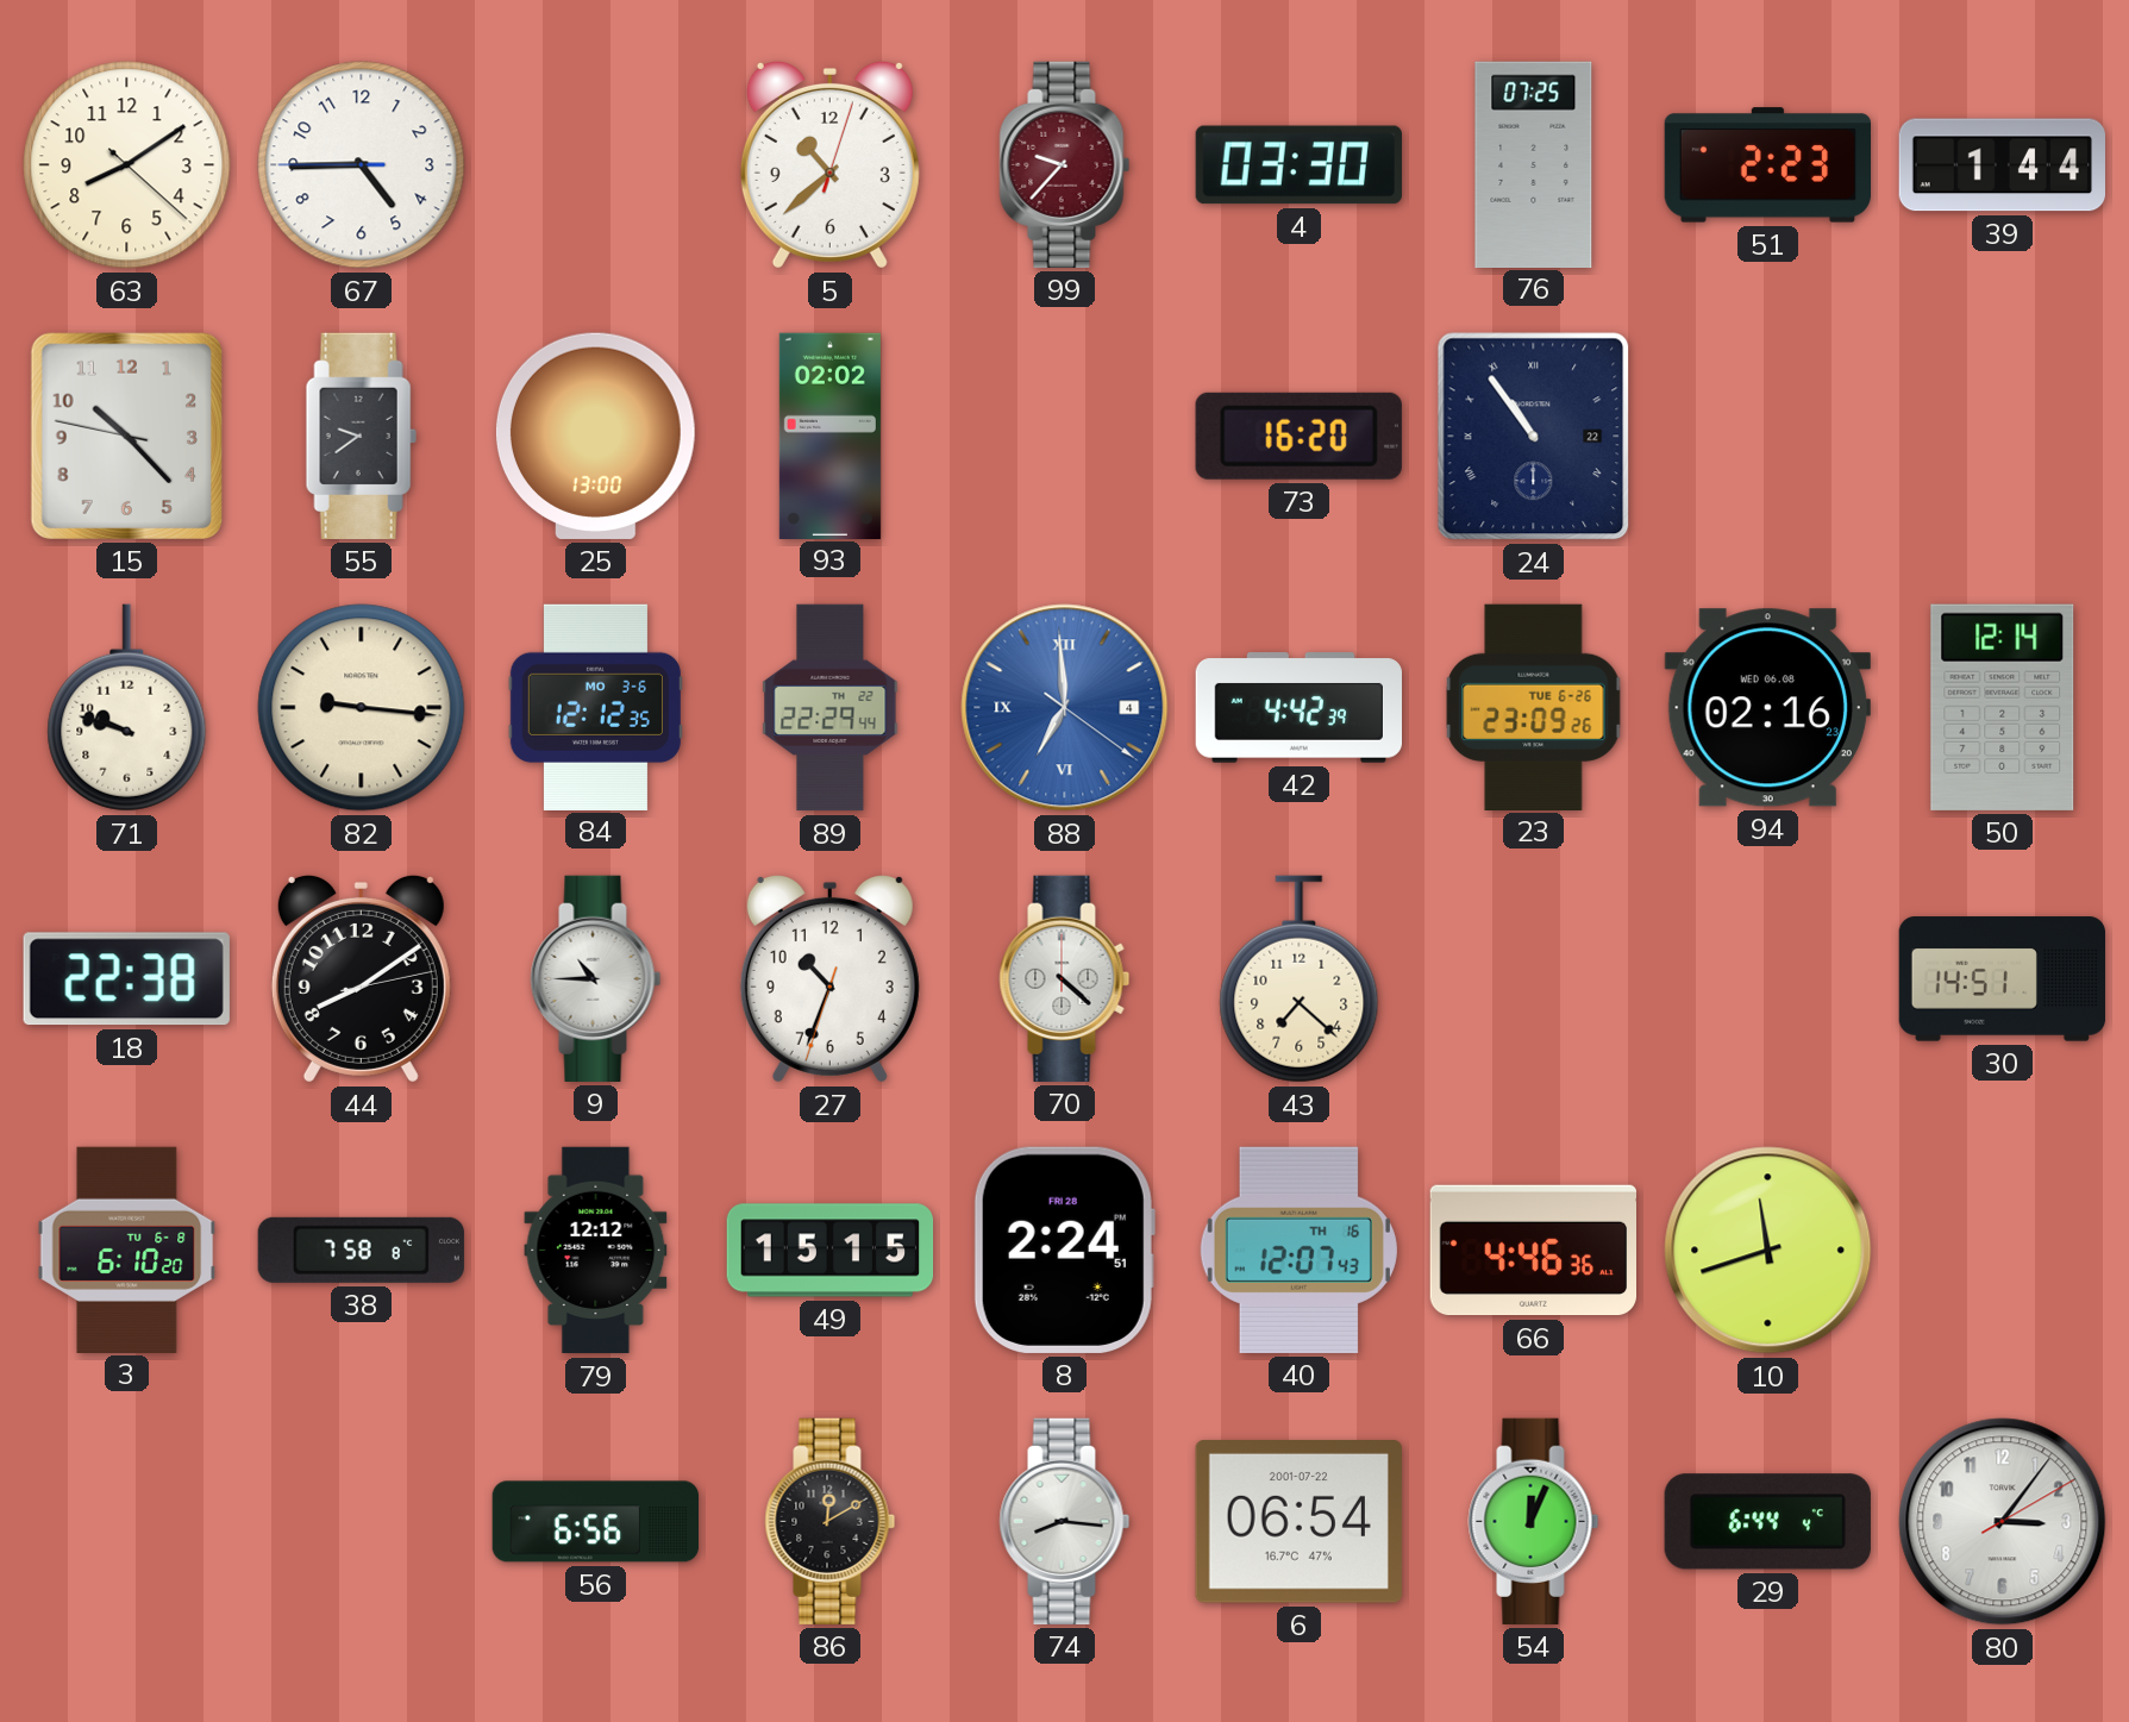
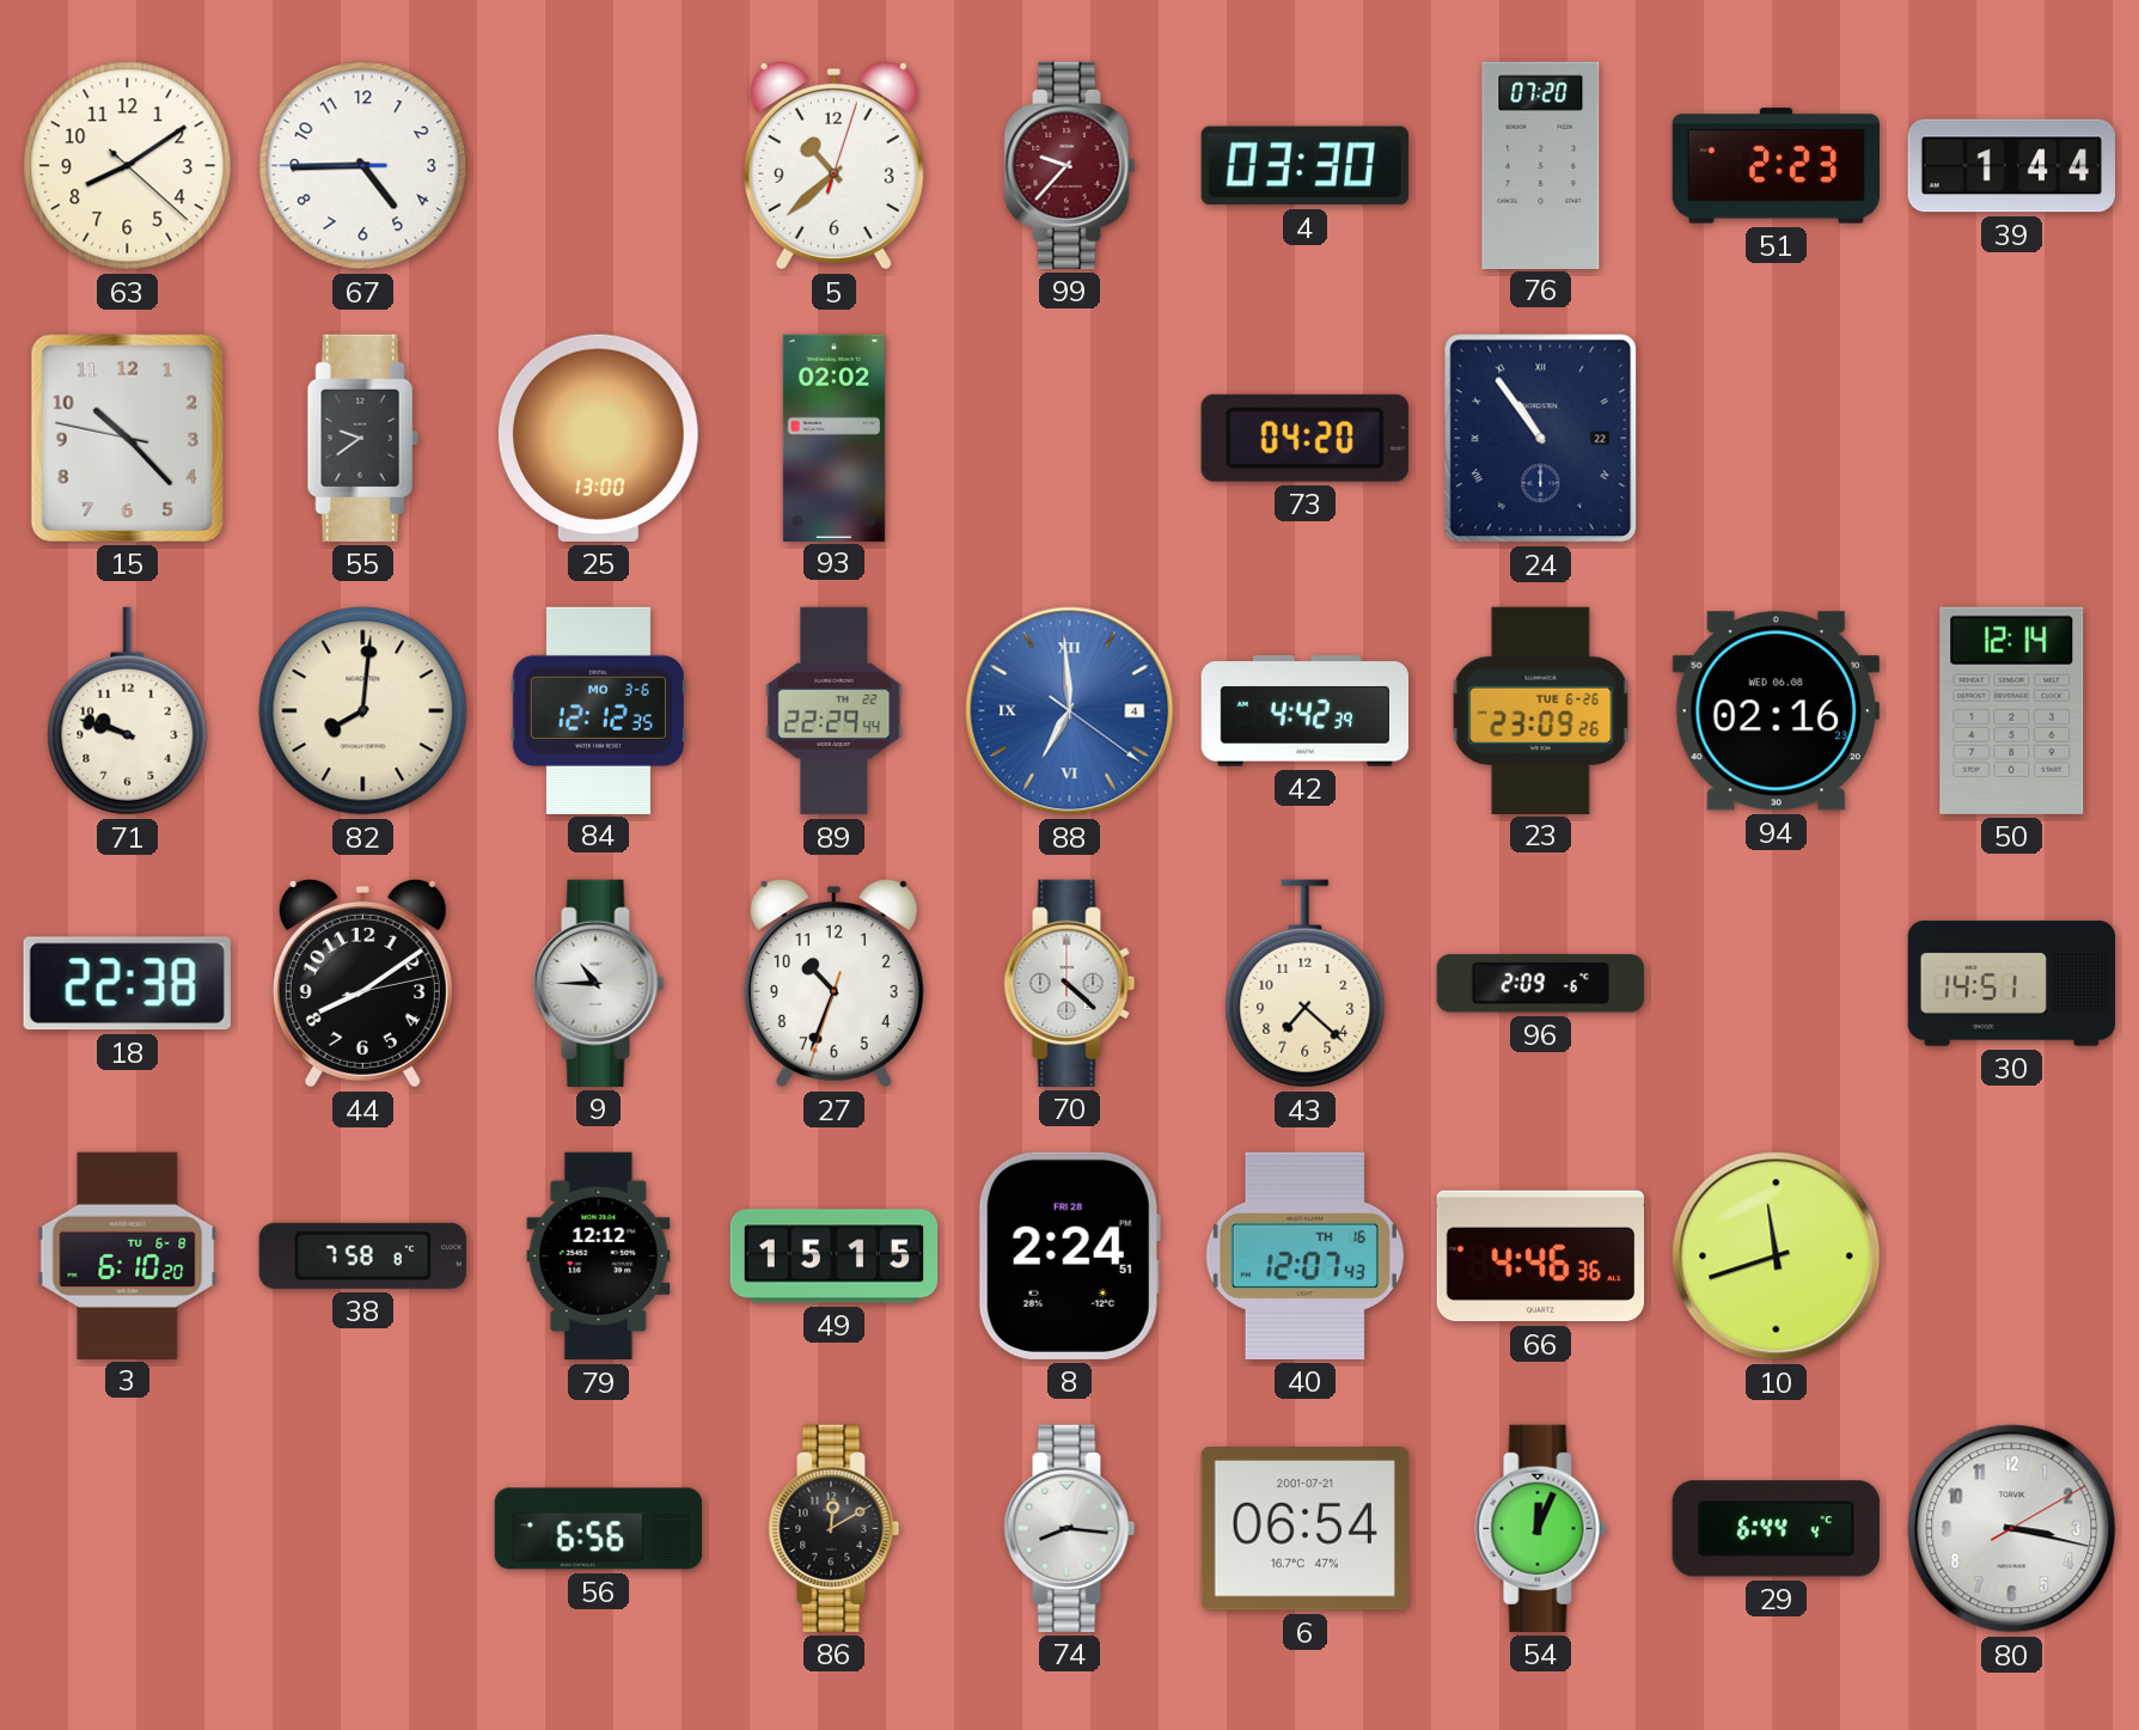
76: 07:25 -> 07:20 (1541, 165)
73: 16:20 -> 04:20 (1304, 438)
82: 9:16 -> 8:01 (363, 711)
96: none -> 2:09 (1540, 984)
6 date: 2001-07-22 -> 2001-07-21 (1304, 1529)
80: 3:06 -> 3:17 (2012, 1529)
